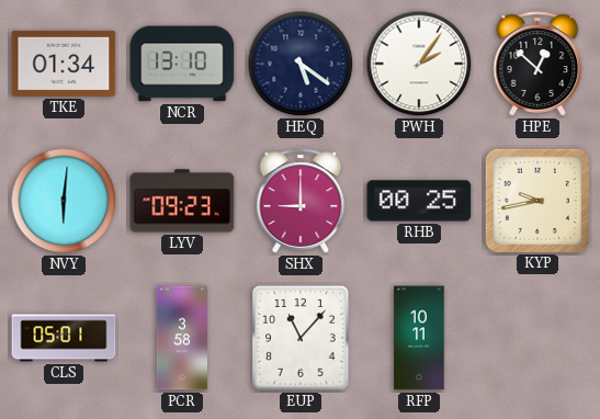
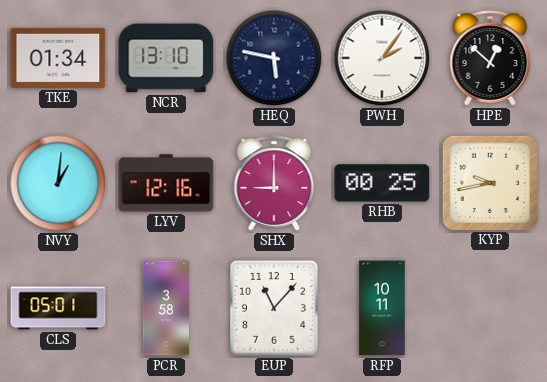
HEQ: 5:21 -> 5:47 (274, 58)
NVY: 6:01 -> 1:01 (58, 183)
LYV: 09:23 -> 12:16 (166, 183)
